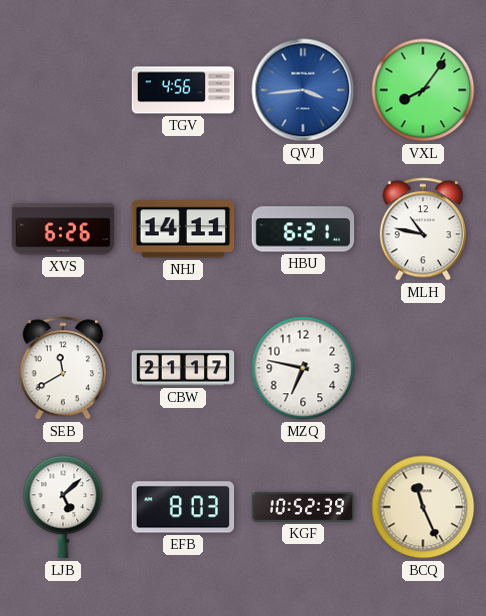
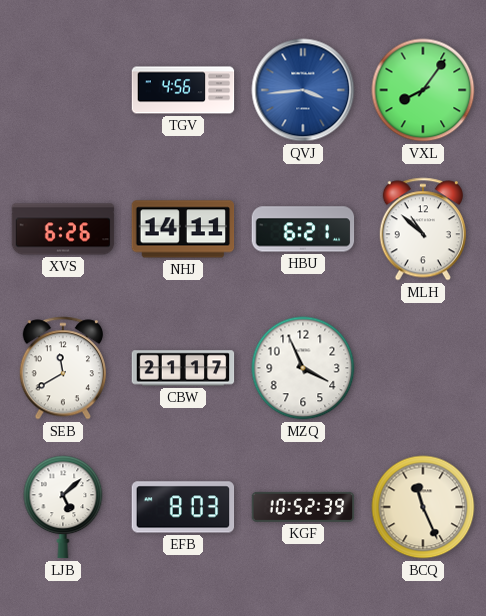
MLH: 10:47 -> 10:52 (423, 229)
MZQ: 6:47 -> 3:56 (303, 368)
